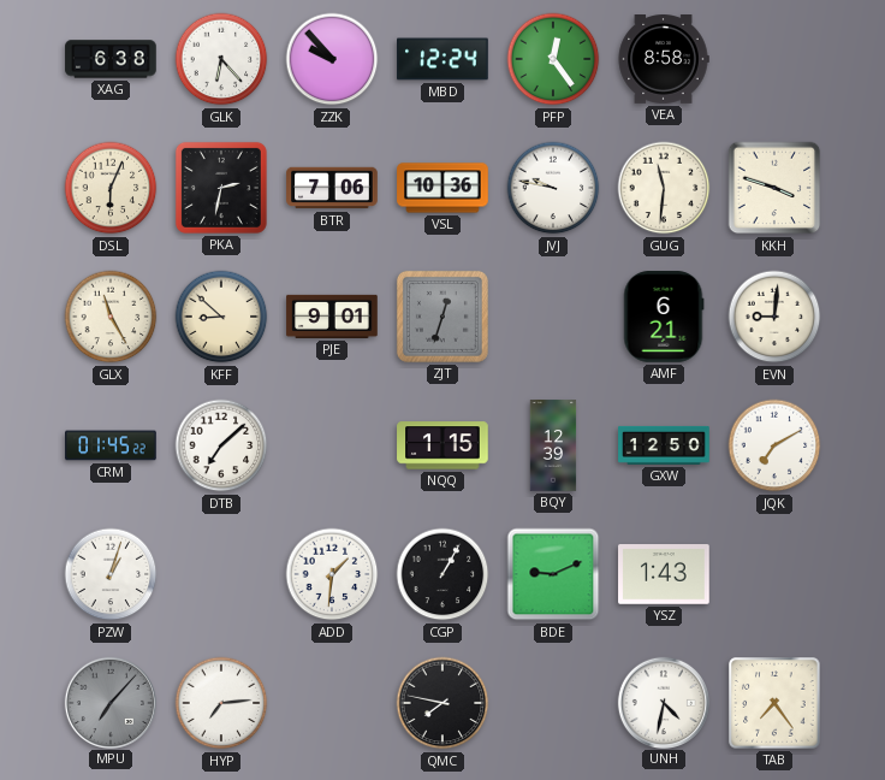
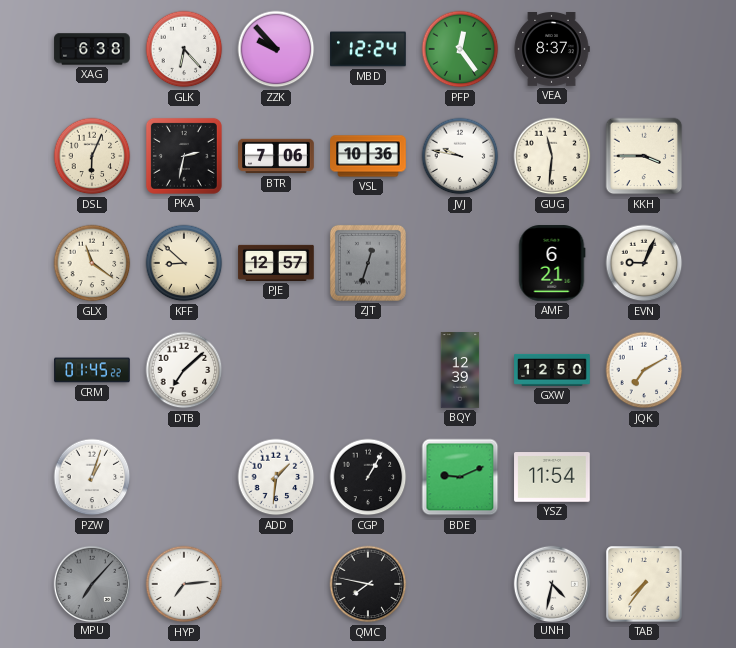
VEA: 8:58 -> 8:37 (552, 50)
KKH: 3:48 -> 3:45 (644, 156)
GLX: 11:25 -> 11:21 (92, 263)
PJE: 9:01 -> 12:57 (276, 263)
EVN: 9:01 -> 9:04 (644, 263)
NQQ: 1:15 -> none (442, 445)
YSZ: 1:43 -> 11:54 (552, 477)
TAB: 7:24 -> 7:36 (644, 584)
